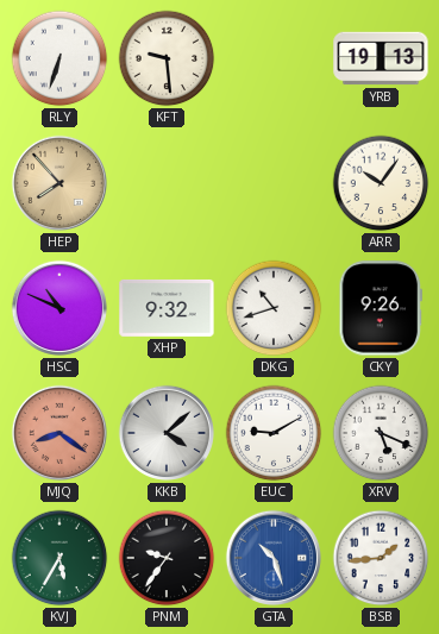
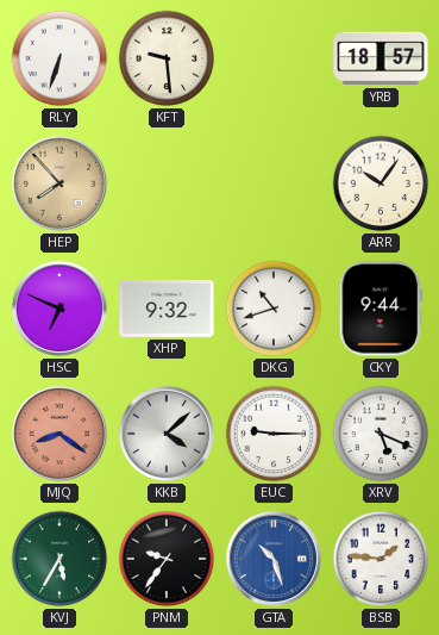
YRB: 19:13 -> 18:57 (381, 58)
HSC: 10:49 -> 6:49 (59, 309)
CKY: 9:26 -> 9:44 (380, 309)
EUC: 9:10 -> 9:15 (274, 434)
BSB: 1:44 -> 1:46 (381, 559)
